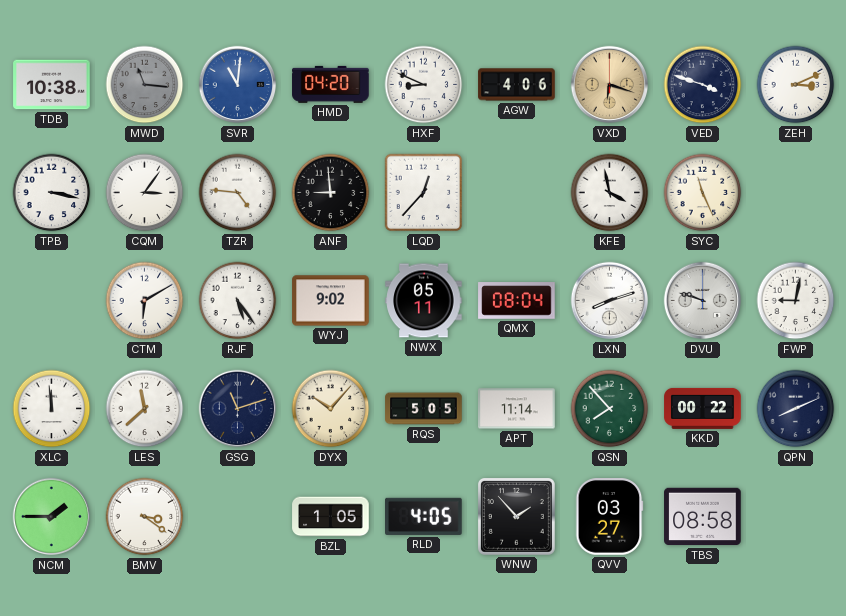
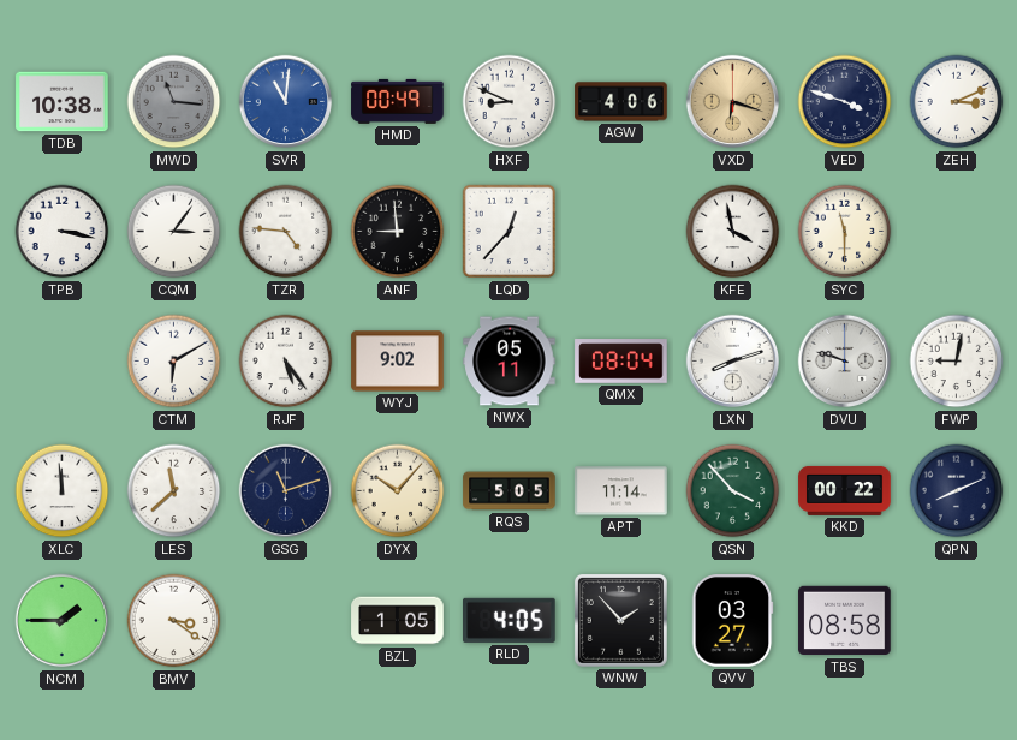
HMD: 04:20 -> 00:49 (398, 101)
SYC: 11:26 -> 11:30 (845, 232)
QSN: 7:53 -> 3:53 (733, 491)
